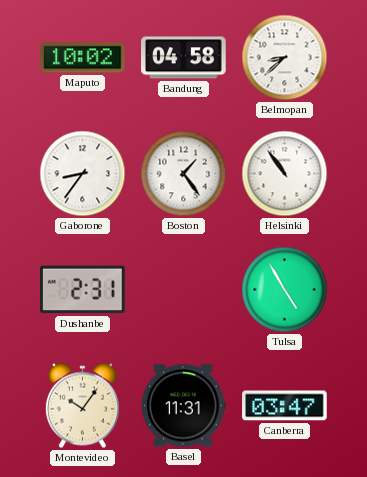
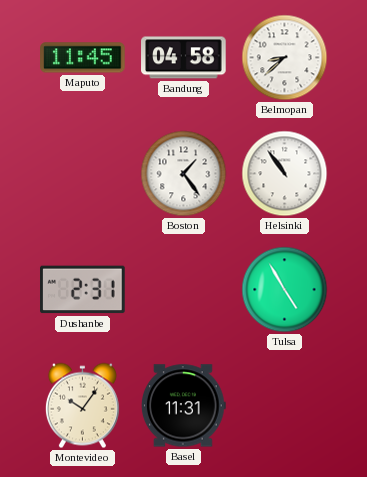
Maputo: 10:02 -> 11:45 (83, 58)
Gaborone: 8:36 -> none (83, 174)
Canberra: 03:47 -> none (285, 406)
